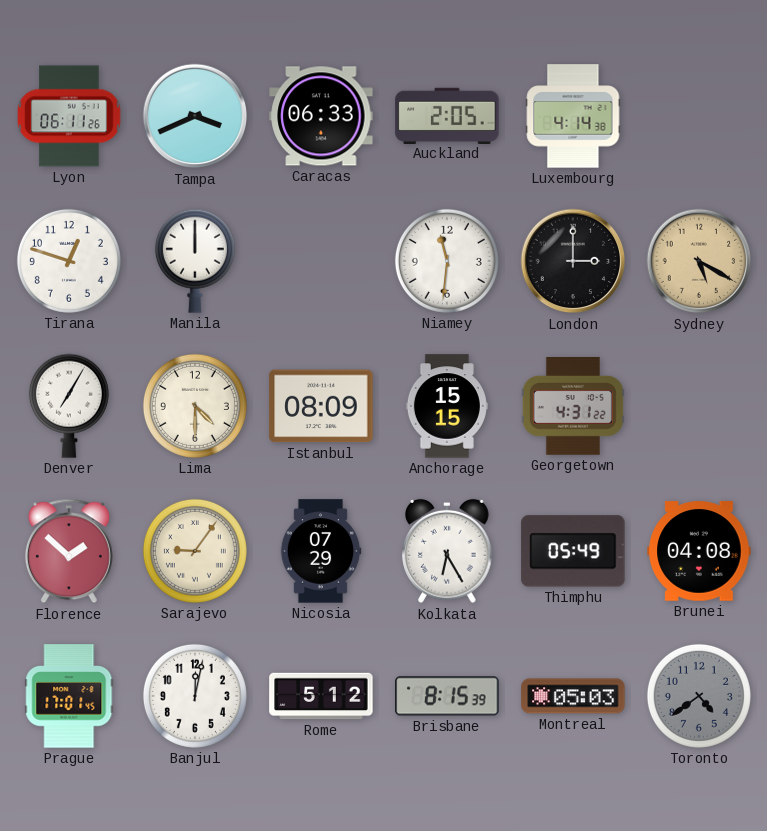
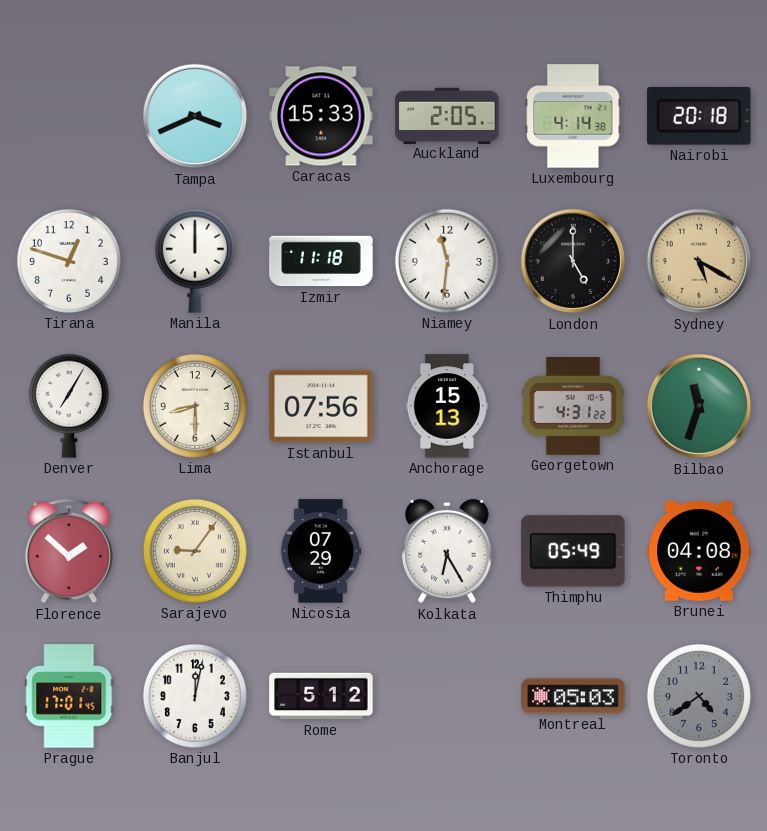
Lyon: 06:11 -> none (69, 116)
Caracas: 06:33 -> 15:33 (321, 116)
Nairobi: none -> 20:18 (699, 116)
Izmir: none -> 11:18 (321, 261)
London: 3:00 -> 5:00 (573, 261)
Lima: 4:30 -> 8:30 (195, 406)
Istanbul: 08:09 -> 07:56 (321, 406)
Anchorage: 15:15 -> 15:13 (447, 406)
Bilbao: none -> 11:33 (699, 406)
Brisbane: 8:15 -> none (447, 696)
